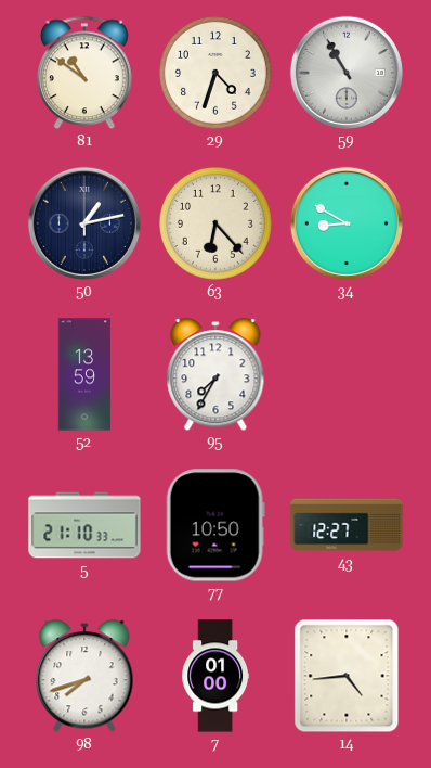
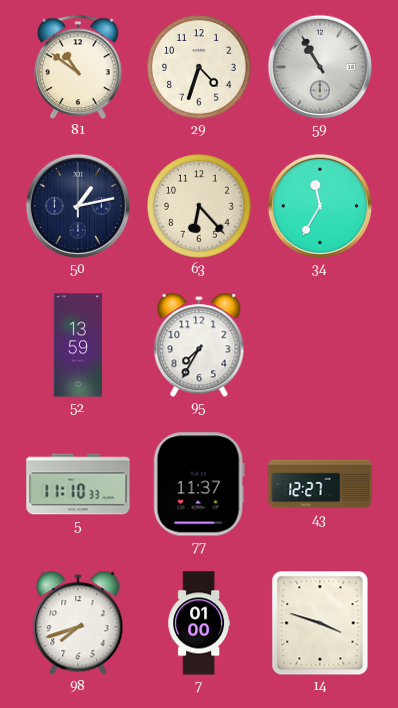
34: 8:50 -> 11:35 (320, 206)
5: 21:10 -> 11:10 (78, 484)
77: 10:50 -> 11:37 (199, 484)
14: 4:44 -> 3:48 (320, 623)
